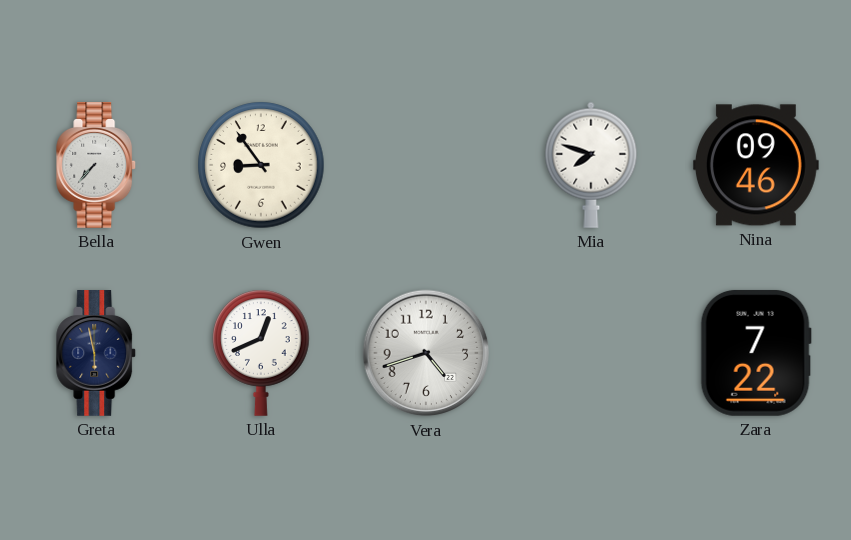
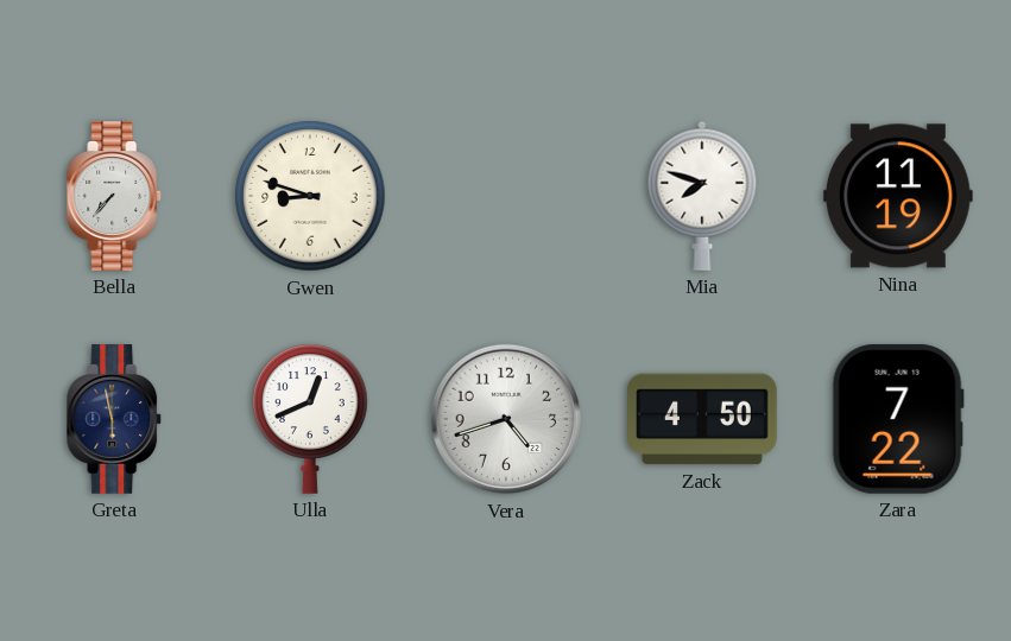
Gwen: 8:54 -> 8:48 (310, 196)
Nina: 09:46 -> 11:19 (898, 196)
Zack: none -> 4:50 (703, 419)
